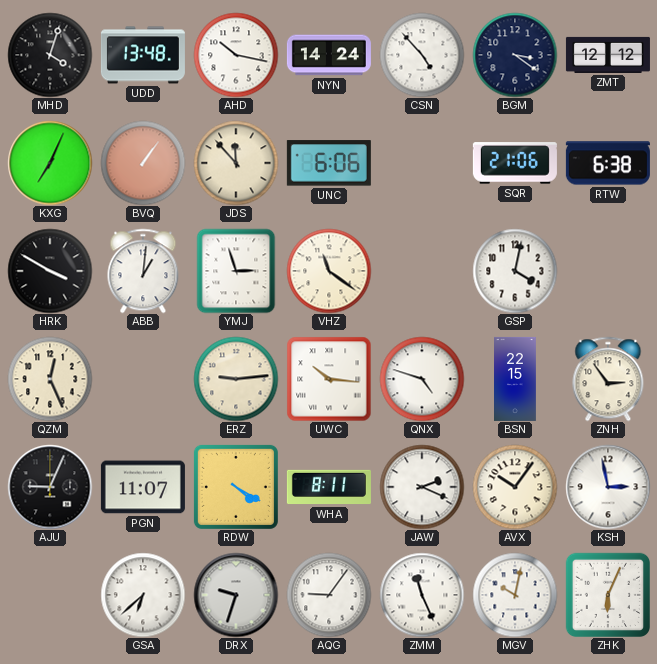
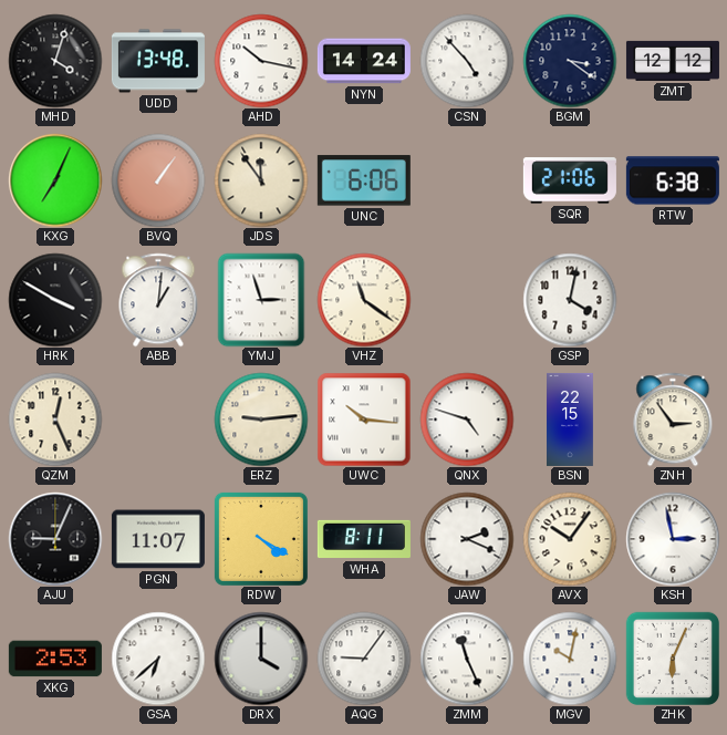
JDS: 11:53 -> 11:54 (261, 180)
XKG: none -> 2:53 (55, 659)
DRX: 9:33 -> 4:00 (261, 659)
